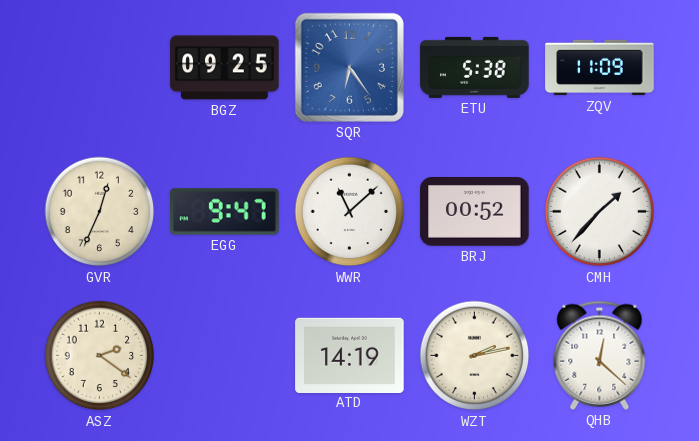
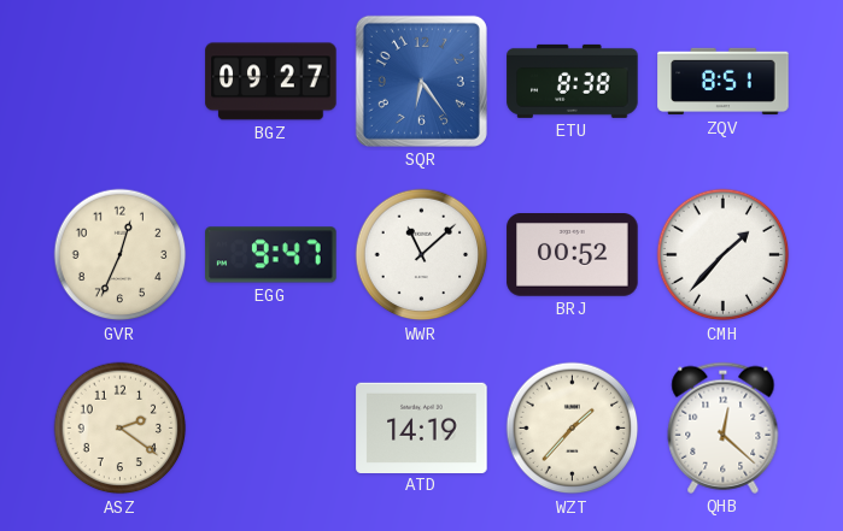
BGZ: 09:25 -> 09:27 (271, 82)
ETU: 5:38 -> 8:38 (573, 81)
ZQV: 11:09 -> 8:51 (724, 82)
WZT: 2:13 -> 1:37 (573, 429)
